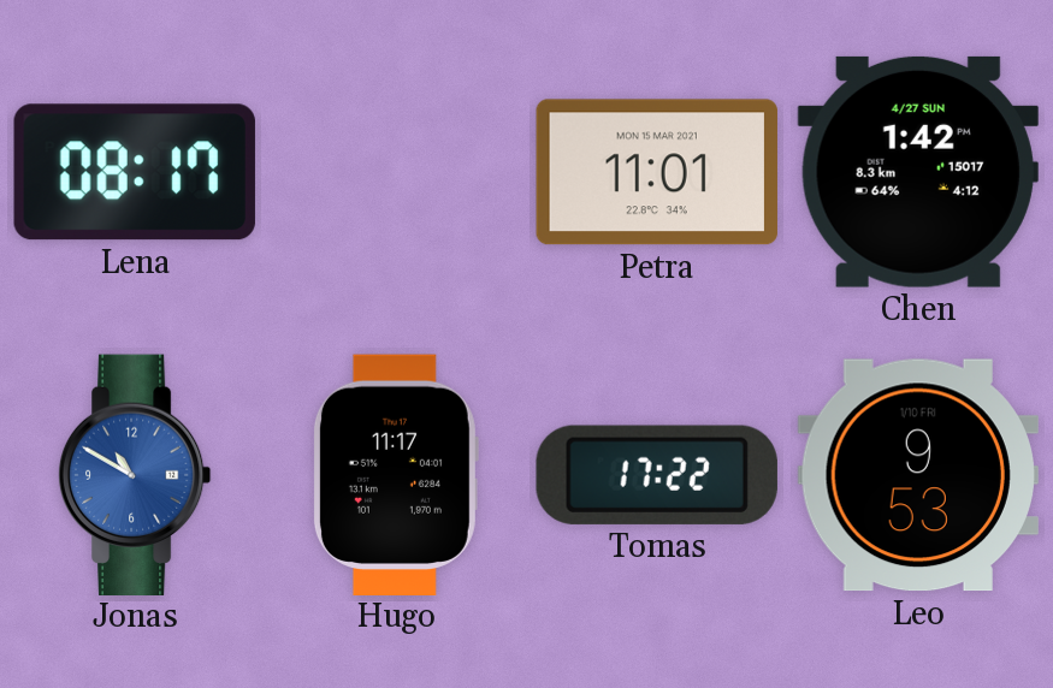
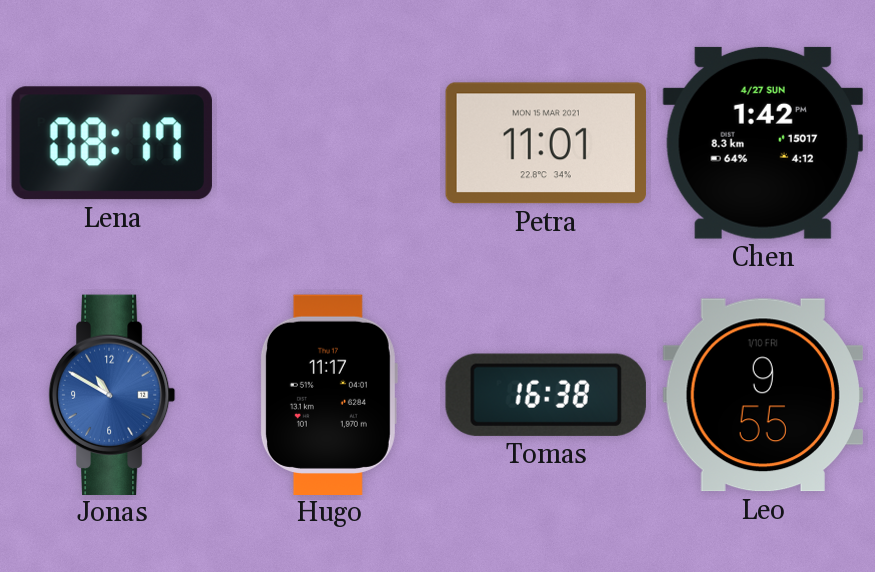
Tomas: 17:22 -> 16:38 (546, 395)
Leo: 9:53 -> 9:55 (763, 395)
